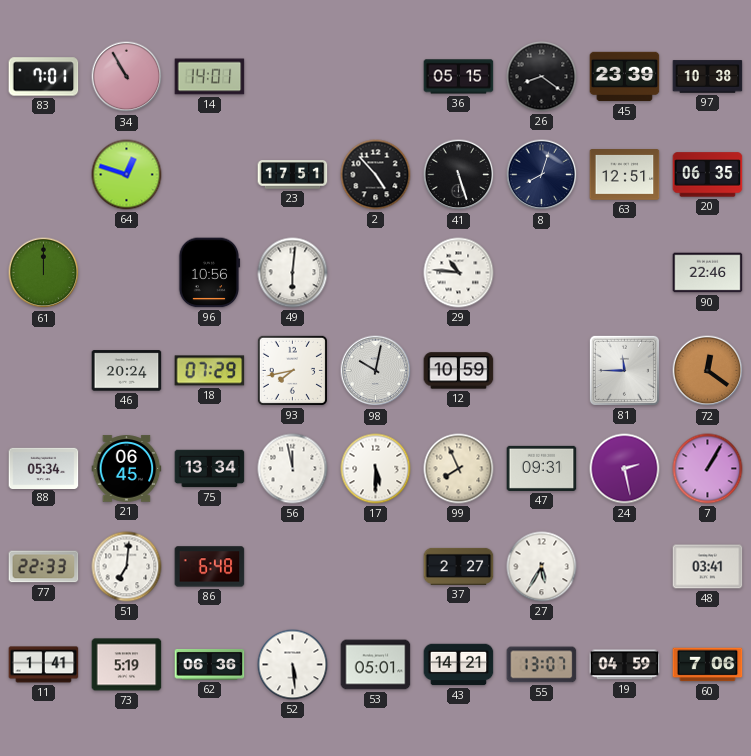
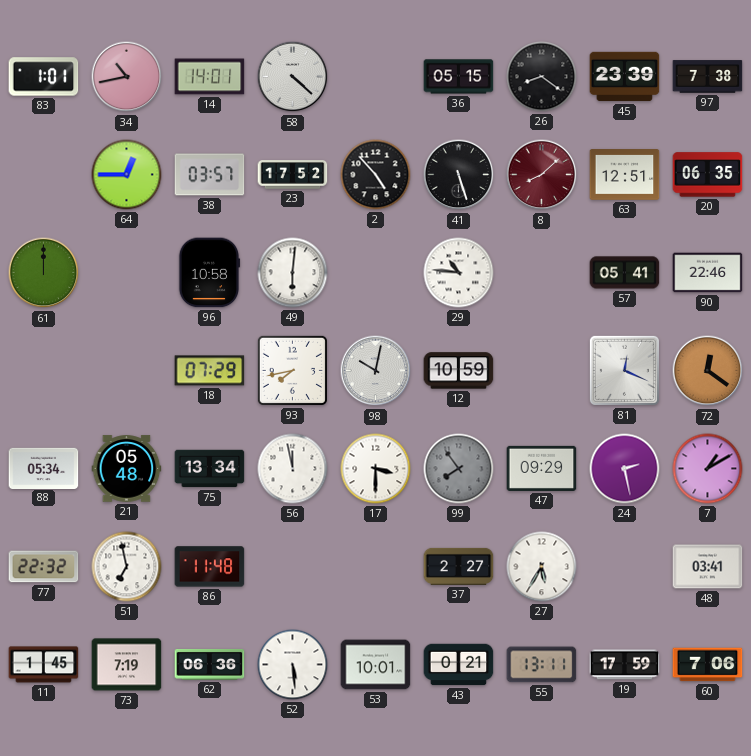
83: 7:01 -> 1:01 (44, 77)
34: 10:55 -> 10:43 (127, 77)
58: none -> 4:22 (293, 77)
97: 10:38 -> 7:38 (708, 77)
64: 12:48 -> 12:45 (127, 175)
38: none -> 03:57 (210, 175)
23: 17:51 -> 17:52 (293, 175)
8: 8:03 -> 8:08 (542, 175)
8 dial: navy -> burgundy (542, 175)
96: 10:56 -> 10:58 (209, 273)
57: none -> 05:41 (625, 273)
46: 20:24 -> none (127, 371)
81: 11:45 -> 12:19 (624, 370)
21: 06:45 -> 05:48 (127, 469)
17: 5:30 -> 3:30 (376, 469)
99: 7:56 -> 7:54 (459, 469)
99 dial: cream -> grey (459, 469)
47: 09:31 -> 09:29 (542, 468)
7: 1:05 -> 1:10 (708, 469)
77: 22:33 -> 22:32 (44, 567)
51: 7:01 -> 6:58 (127, 567)
86: 6:48 -> 11:48 (210, 567)
11: 1:41 -> 1:45 (44, 665)
73: 5:19 -> 7:19 (127, 665)
53: 05:01 -> 10:01 (376, 665)
43: 14:21 -> 0:21 (459, 665)
55: 13:07 -> 13:11 (542, 665)
19: 04:59 -> 17:59 (625, 665)
